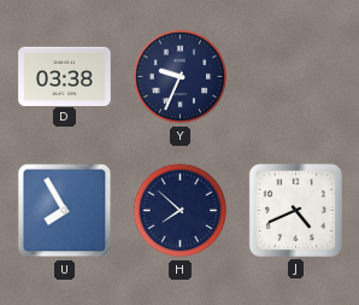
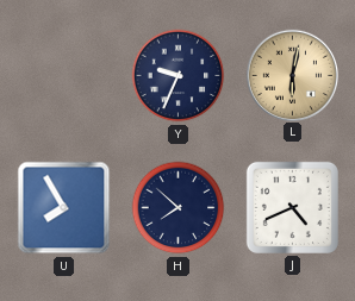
D: 03:38 -> none (65, 76)
L: none -> 6:02 (292, 75)
